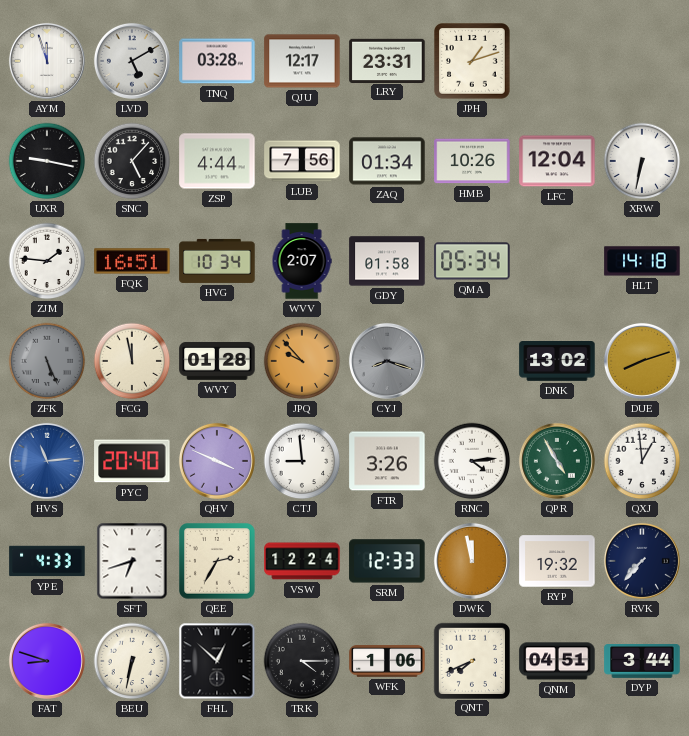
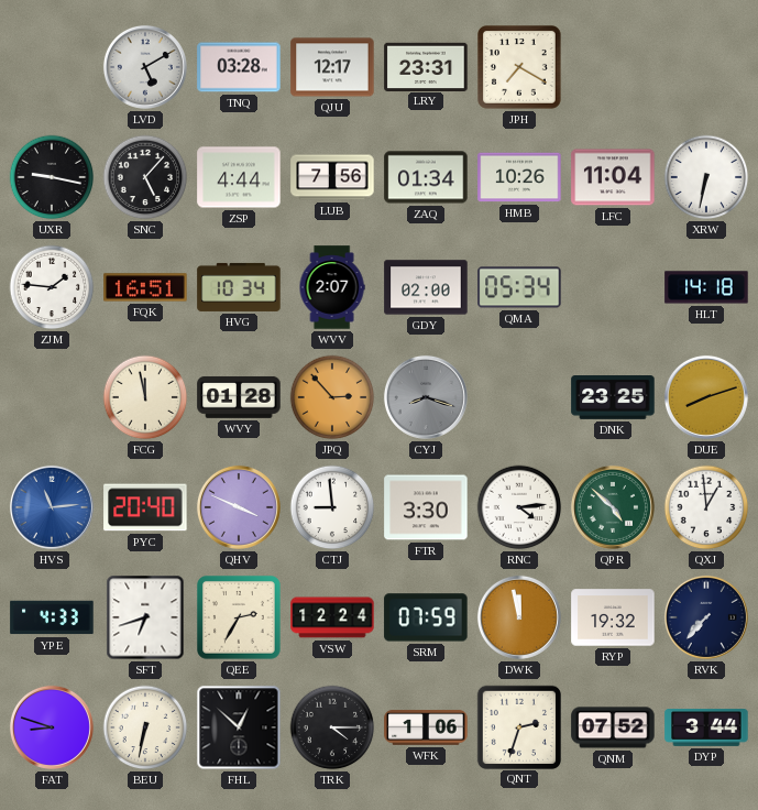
AYM: 11:57 -> none (47, 61)
JPH: 1:12 -> 7:20 (520, 68)
LFC: 12:04 -> 11:04 (613, 177)
GDY: 01:58 -> 02:00 (426, 287)
ZFK: 5:26 -> none (47, 361)
JPQ: 9:53 -> 2:53 (332, 397)
DNK: 13:02 -> 23:25 (613, 398)
FTR: 3:26 -> 3:30 (426, 507)
QPR: 4:55 -> 4:52 (613, 507)
SRM: 12:33 -> 07:59 (426, 617)
QNT: 7:41 -> 2:33 (518, 726)
QNM: 04:51 -> 07:52 (613, 727)
